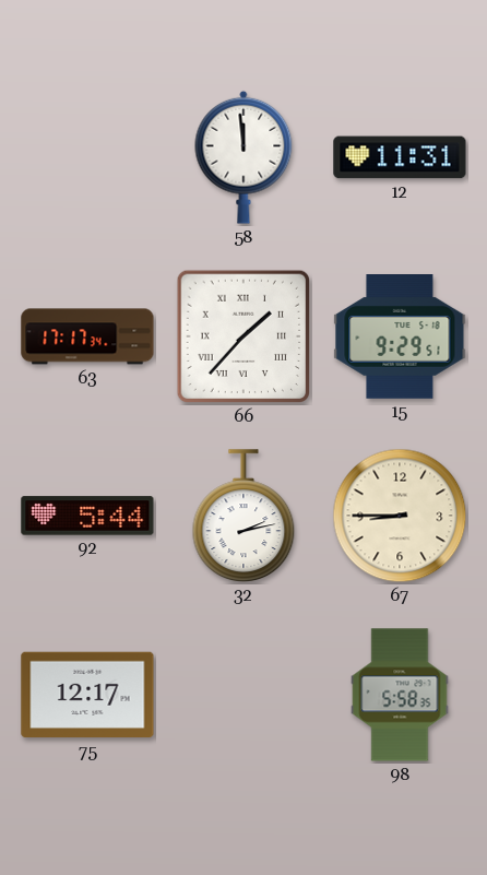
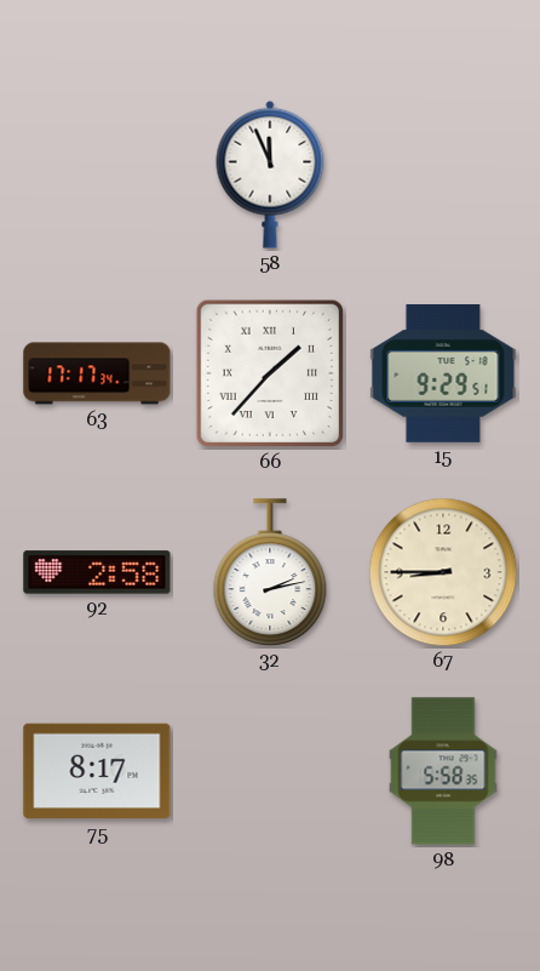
58: 11:59 -> 11:56 (270, 175)
12: 11:31 -> none (400, 157)
92: 5:44 -> 2:58 (97, 572)
75: 12:17 -> 8:17 (97, 771)
